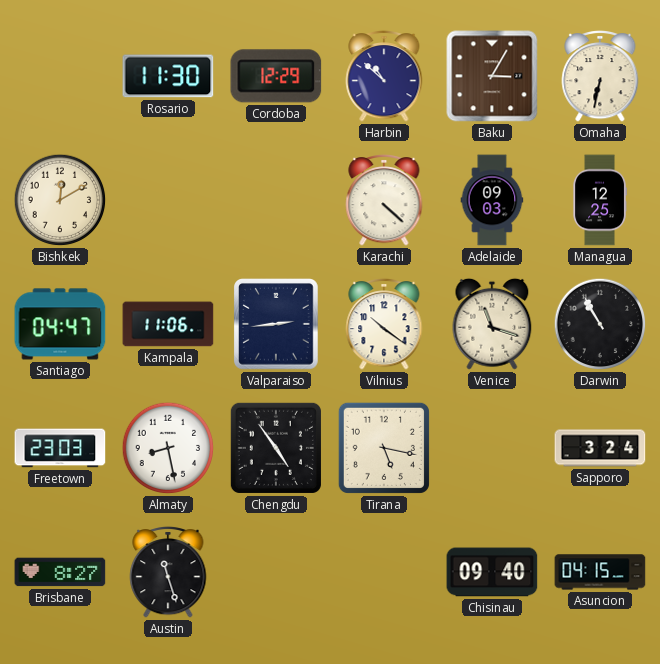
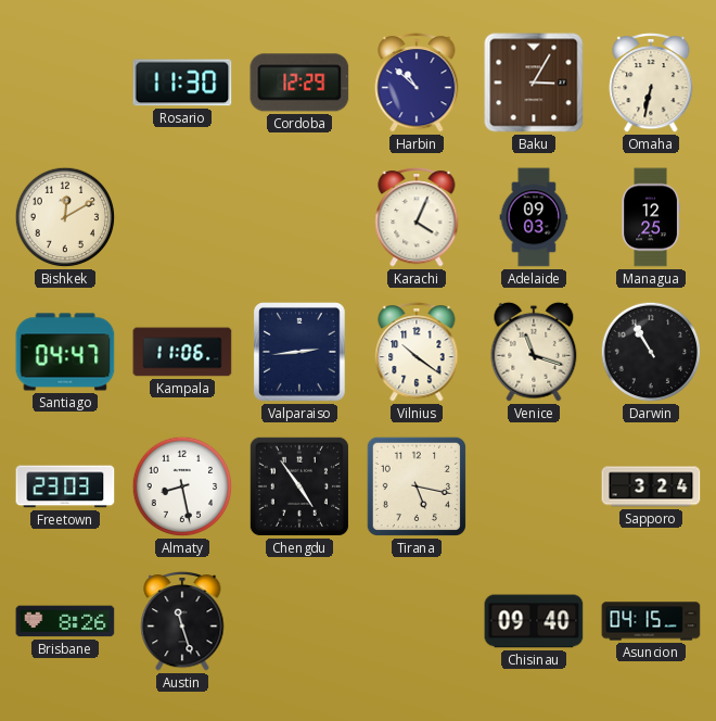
Karachi: 4:22 -> 4:04 (417, 217)
Brisbane: 8:27 -> 8:26 (65, 621)
